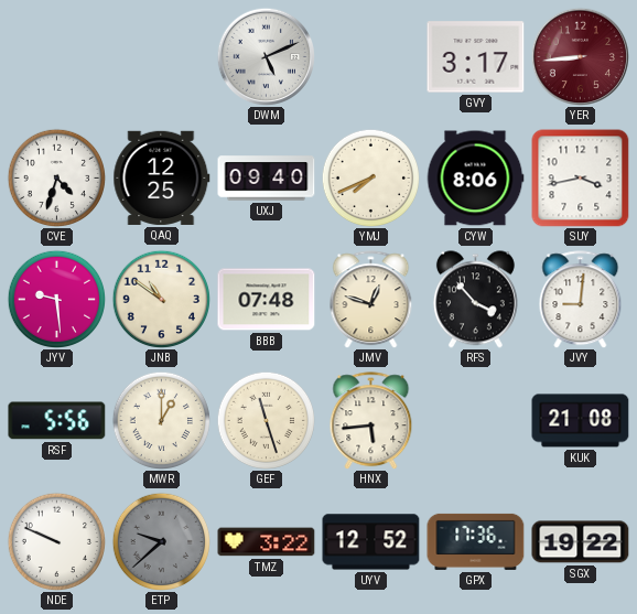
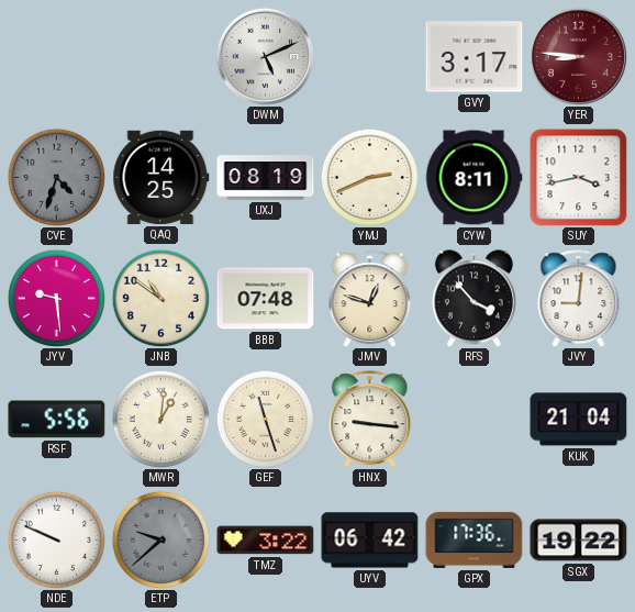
YER: 8:44 -> 8:46 (578, 56)
CVE dial: white -> grey (56, 177)
QAQ: 12:25 -> 14:25 (161, 177)
UXJ: 09:40 -> 08:19 (266, 178)
YMJ: 7:41 -> 2:41 (369, 177)
CYW: 8:06 -> 8:11 (474, 178)
MWR: 1:00 -> 1:01 (160, 419)
HNX: 5:44 -> 9:16 (370, 420)
KUK: 21:08 -> 21:04 (579, 420)
UYV: 12:52 -> 06:42 (370, 541)
